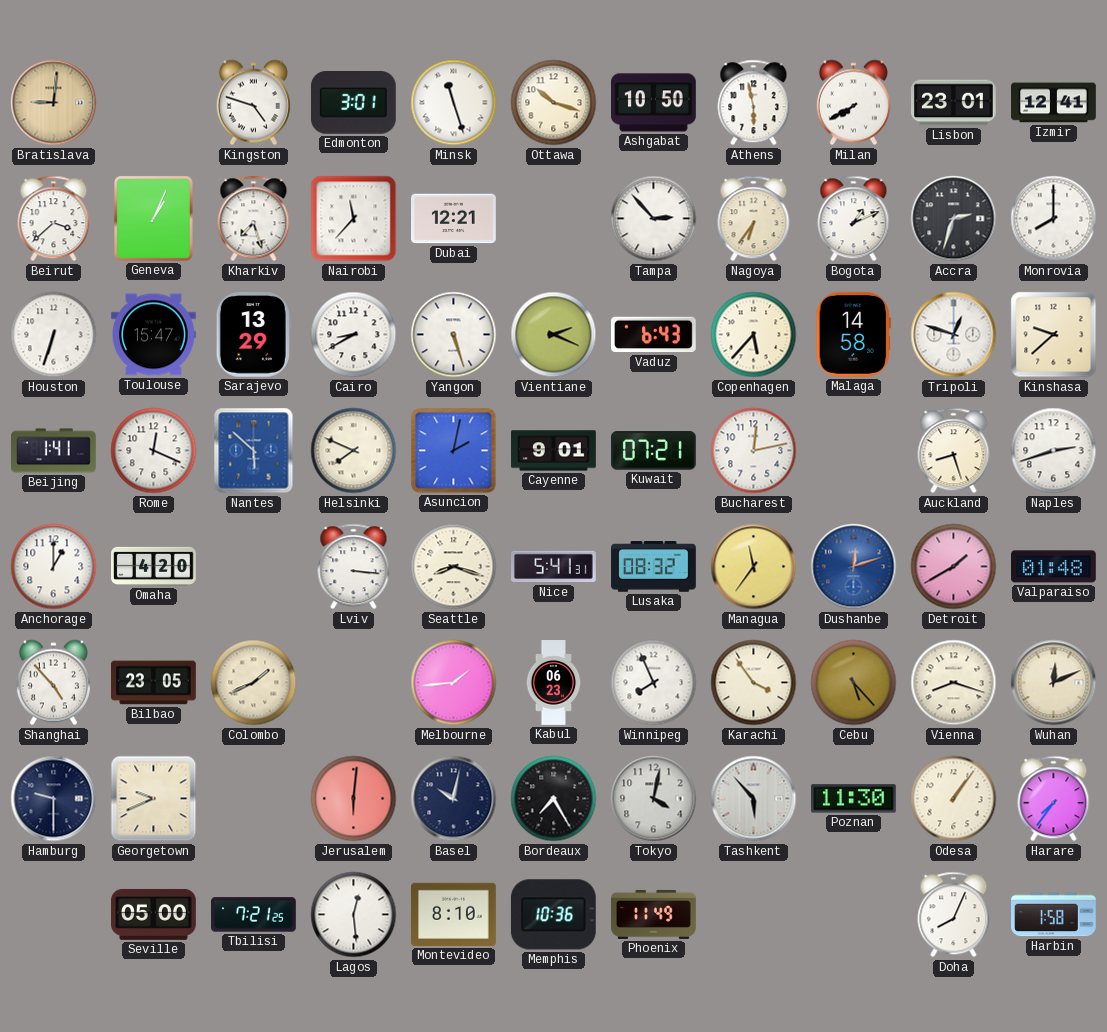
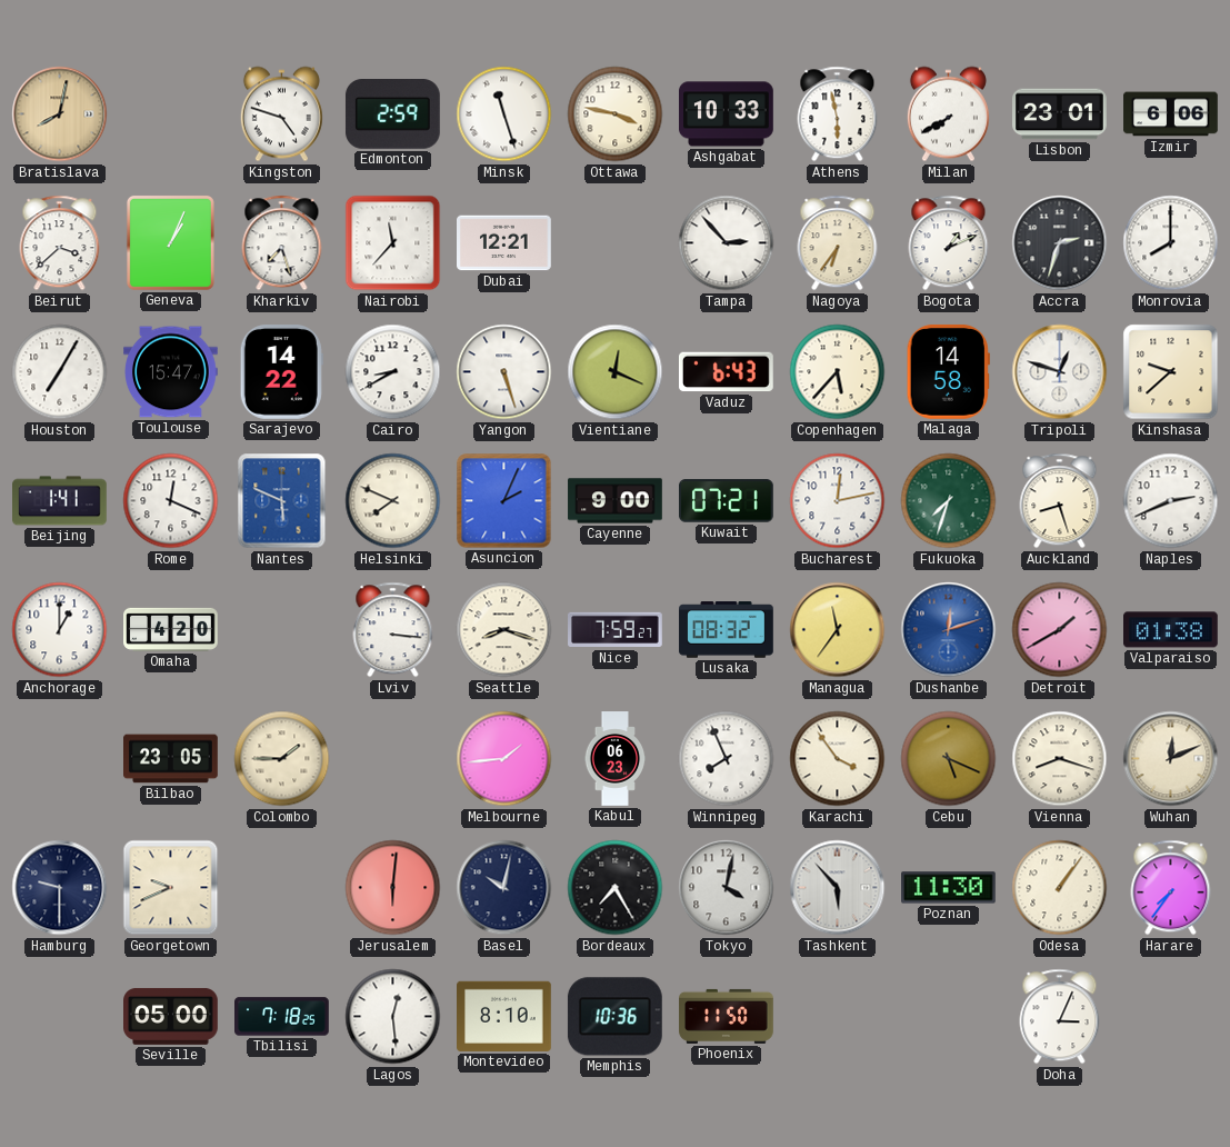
Bratislava: 9:01 -> 8:02 (60, 114)
Edmonton: 3:01 -> 2:59 (392, 114)
Ottawa: 10:18 -> 3:47 (616, 114)
Ashgabat: 10:50 -> 10:33 (727, 114)
Izmir: 12:41 -> 6:06 (1171, 114)
Houston: 6:33 -> 7:05 (60, 372)
Sarajevo: 13:29 -> 14:22 (281, 372)
Vientiane: 2:19 -> 12:19 (616, 372)
Nantes: 5:52 -> 5:49 (282, 501)
Asuncion: 2:02 -> 2:04 (504, 501)
Cayenne: 9:01 -> 9:00 (616, 501)
Fukuoka: none -> 7:33 (949, 501)
Naples: 2:42 -> 2:41 (1171, 501)
Nice: 5:41 -> 7:59 (616, 630)
Valparaiso: 01:48 -> 01:38 (1171, 630)
Shanghai: 4:53 -> none (53, 683)
Colombo: 1:41 -> 1:45 (282, 759)
Cebu: 5:23 -> 5:19 (949, 759)
Tbilisi: 7:21 -> 7:18 (282, 1017)
Phoenix: 11:49 -> 11:50 (727, 1016)
Doha: 8:04 -> 3:04 (1060, 1017)
Harbin: 1:58 -> none (1054, 915)
